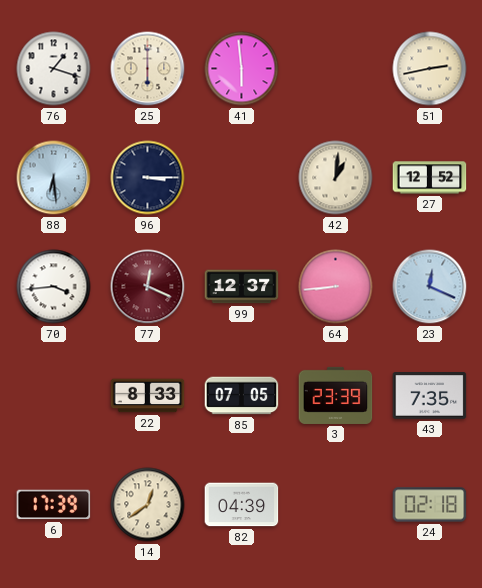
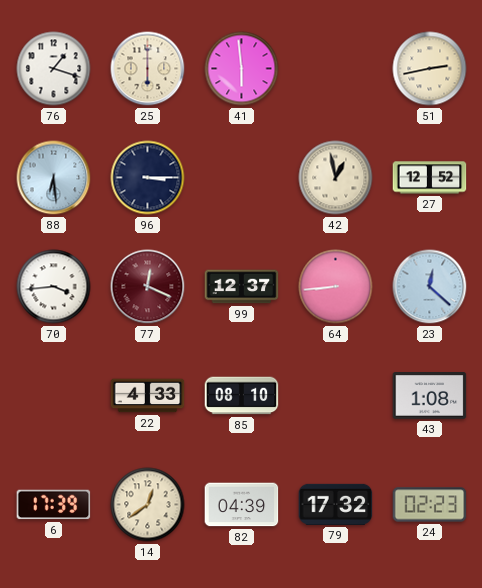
42: 1:01 -> 12:58 (336, 178)
23: 12:19 -> 12:22 (430, 287)
22: 8:33 -> 4:33 (148, 396)
85: 07:05 -> 08:10 (242, 396)
3: 23:39 -> none (336, 395)
43: 7:35 -> 1:08 (430, 396)
79: none -> 17:32 (336, 504)
24: 02:18 -> 02:23 (430, 505)
